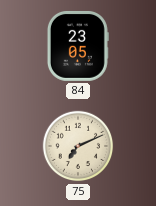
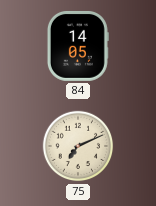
84: 23:05 -> 14:05 (77, 46)
